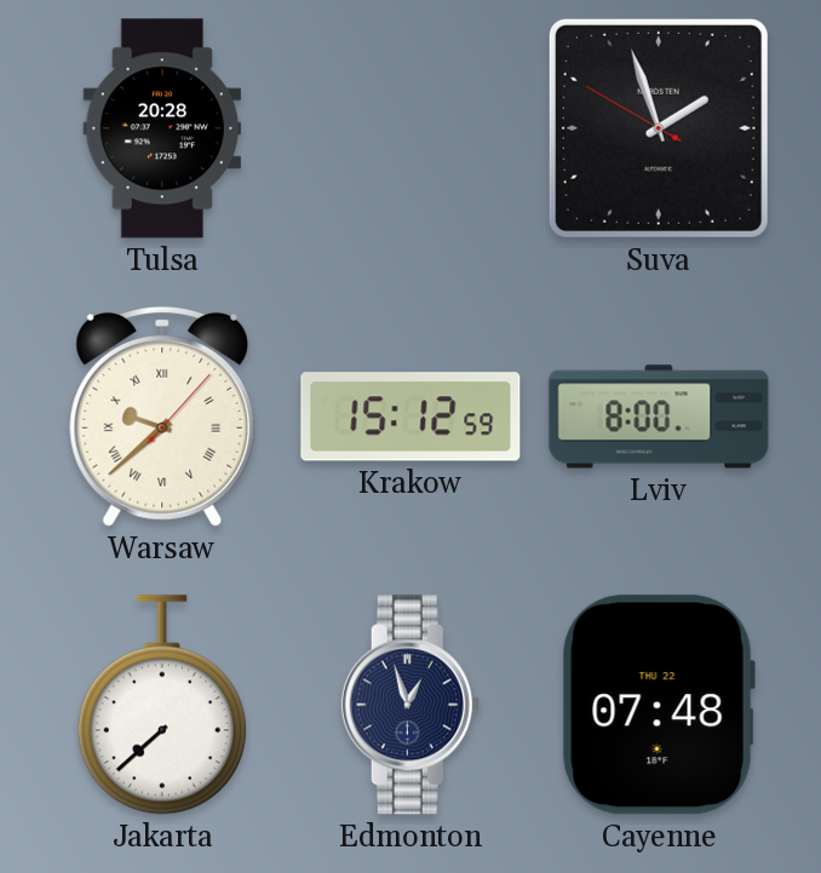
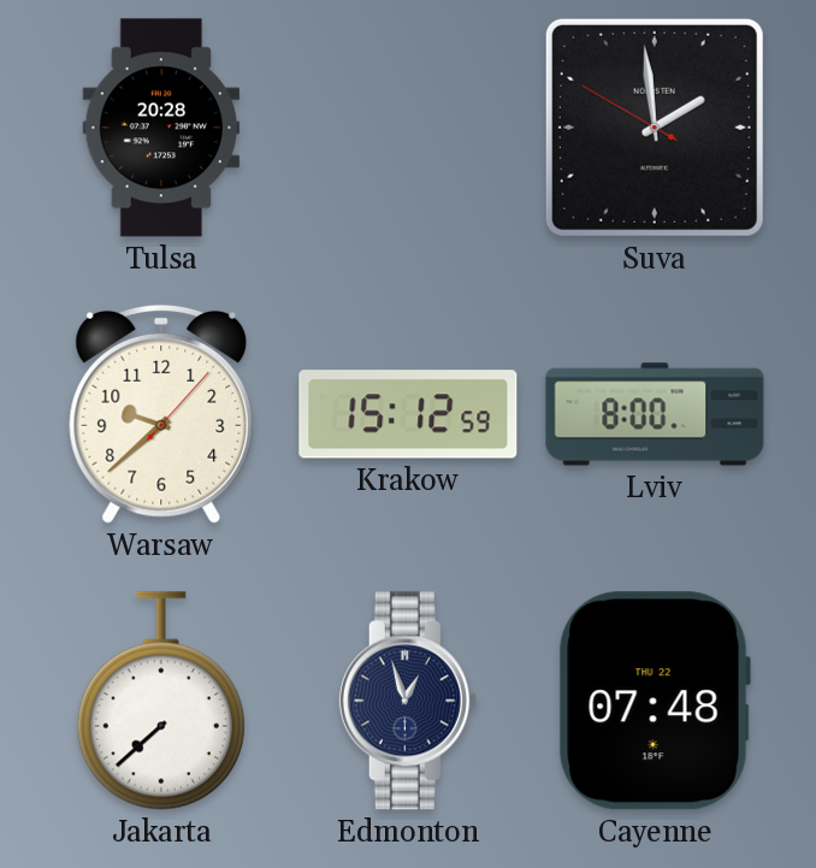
Suva: 1:56 -> 1:58 (655, 128)
Warsaw numerals: Roman -> Arabic (161, 414)
